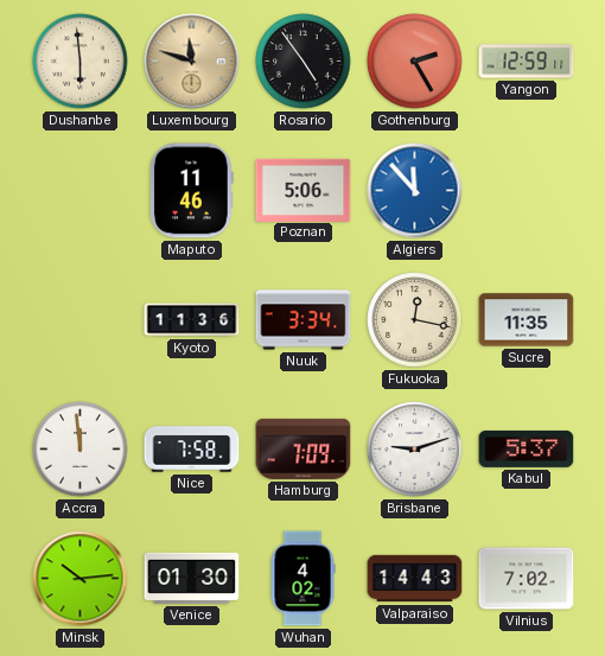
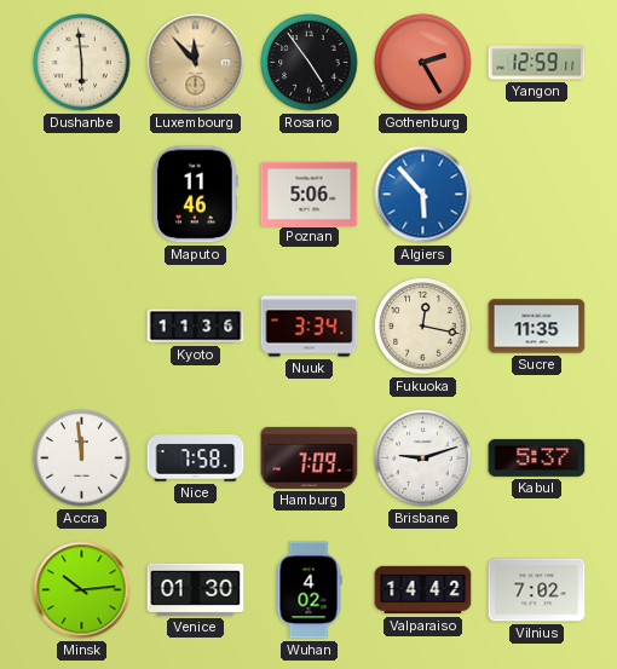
Luxembourg: 11:48 -> 11:53 (196, 63)
Algiers: 11:53 -> 5:53 (423, 195)
Valparaiso: 14:43 -> 14:42 (423, 590)
